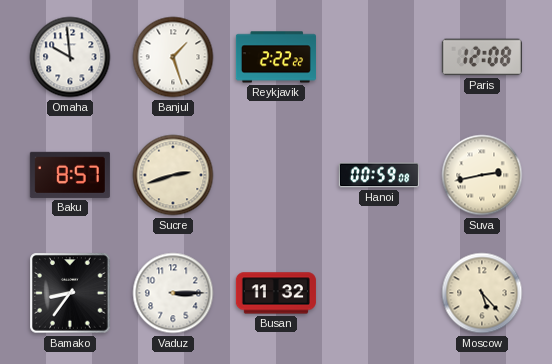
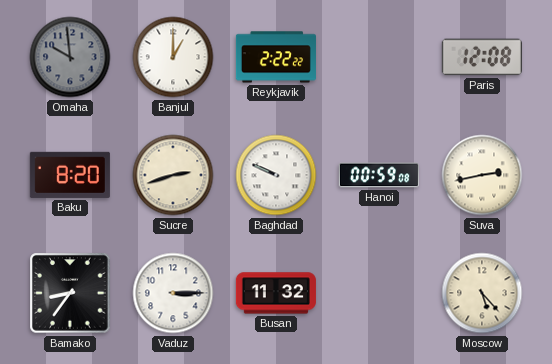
Omaha dial: white -> grey (70, 57)
Banjul: 1:27 -> 1:00 (173, 57)
Baku: 8:57 -> 8:20 (70, 175)
Baghdad: none -> 9:49 (276, 175)
